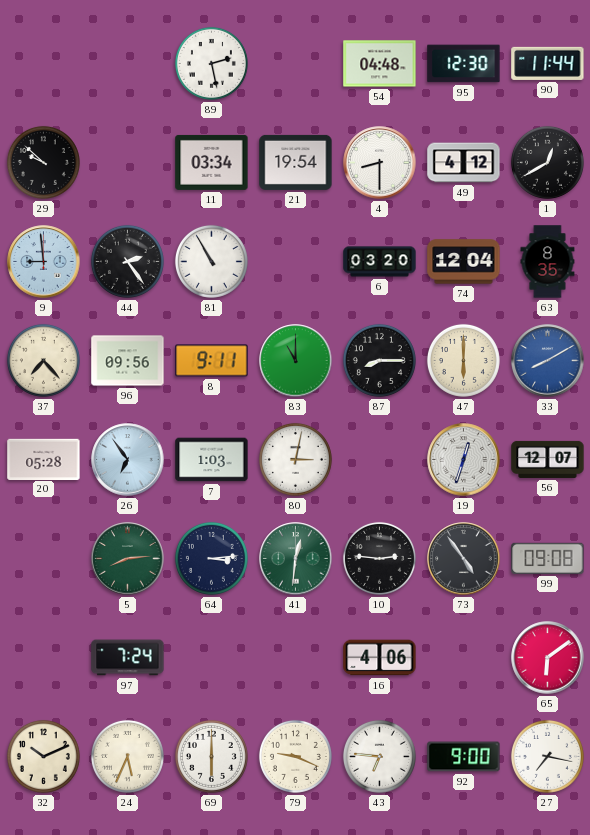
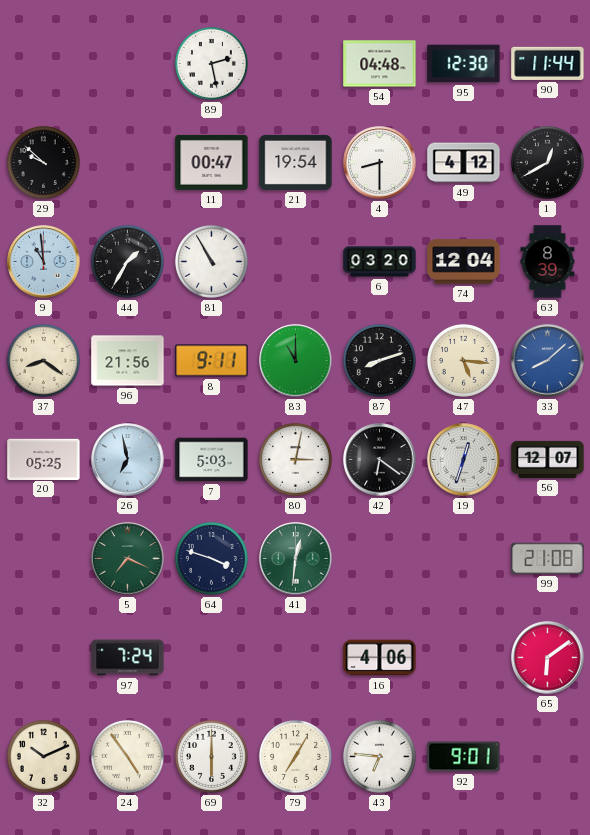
11: 03:34 -> 00:47 (212, 162)
9: 8:59 -> 10:59 (44, 262)
44: 2:24 -> 1:35 (127, 261)
63: 8:35 -> 8:39 (548, 262)
37: 7:23 -> 8:21 (43, 360)
96: 09:56 -> 21:56 (128, 361)
87: 8:15 -> 8:12 (379, 360)
47: 6:00 -> 5:16 (463, 360)
33: 8:10 -> 8:08 (548, 361)
20: 05:28 -> 05:25 (44, 459)
26: 6:54 -> 6:58 (128, 460)
7: 1:03 -> 5:03 (212, 460)
42: none -> 6:21 (380, 460)
5: 8:14 -> 7:19 (128, 559)
64: 3:14 -> 3:48 (211, 558)
10: 2:46 -> none (379, 558)
73: 4:54 -> none (464, 559)
99: 09:08 -> 21:08 (548, 558)
24: 5:34 -> 4:54 (127, 756)
79: 9:19 -> 7:05 (295, 756)
92: 9:00 -> 9:01 (464, 757)
27: 7:17 -> none (547, 756)
